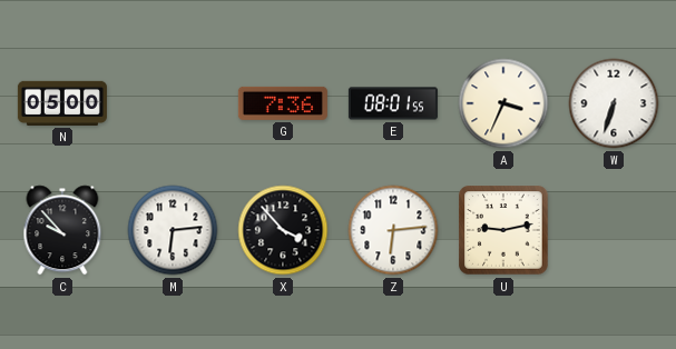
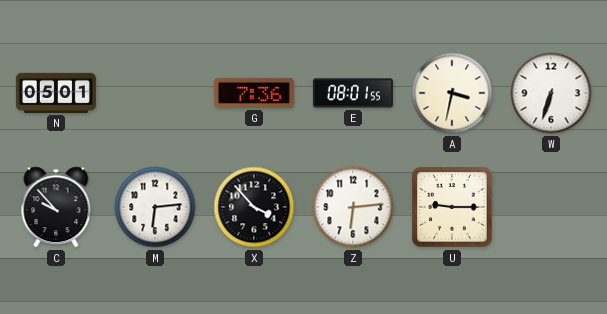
N: 05:00 -> 05:01 (56, 93)
A: 3:34 -> 3:32 (452, 93)
U: 9:13 -> 9:15 (452, 207)
